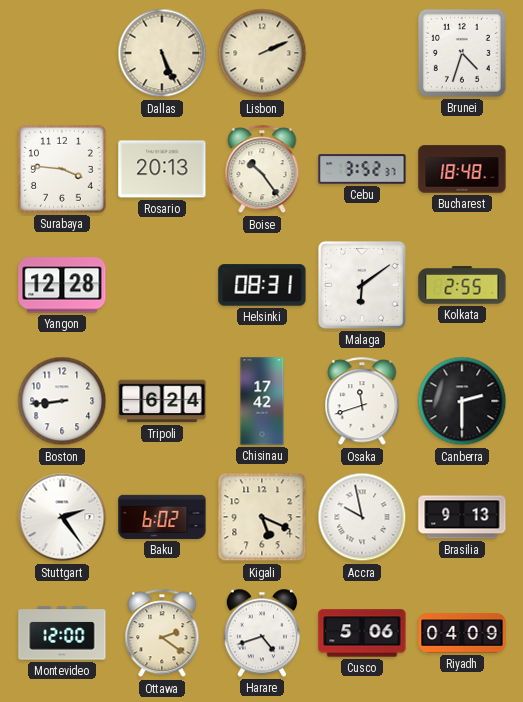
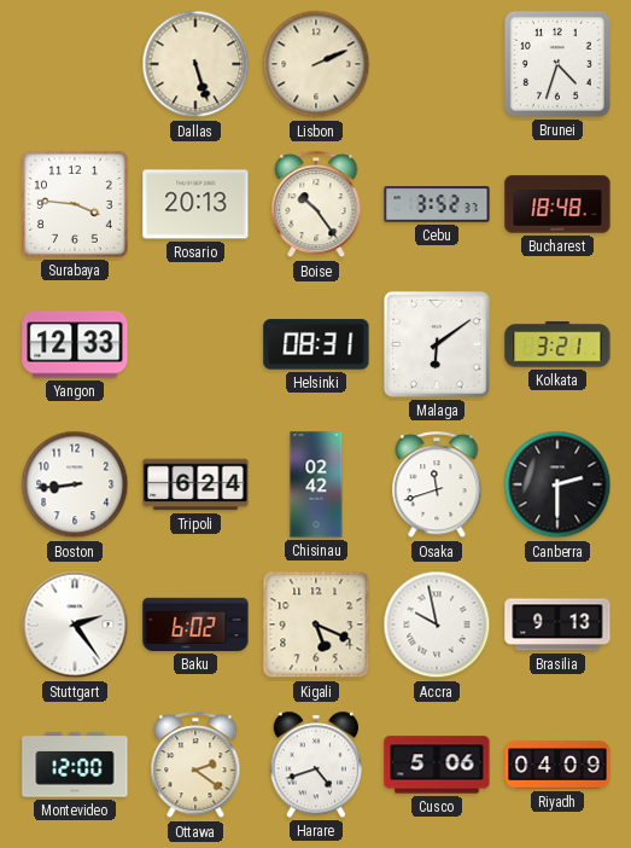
Dallas: 5:26 -> 5:27 (195, 64)
Yangon: 12:28 -> 12:33 (75, 344)
Kolkata: 2:55 -> 3:21 (557, 344)
Chisinau: 17:42 -> 02:42 (316, 484)
